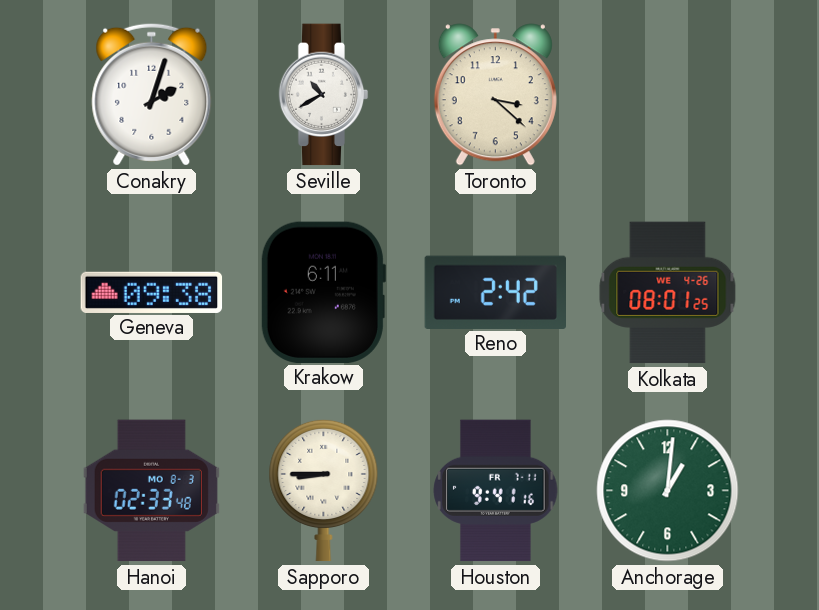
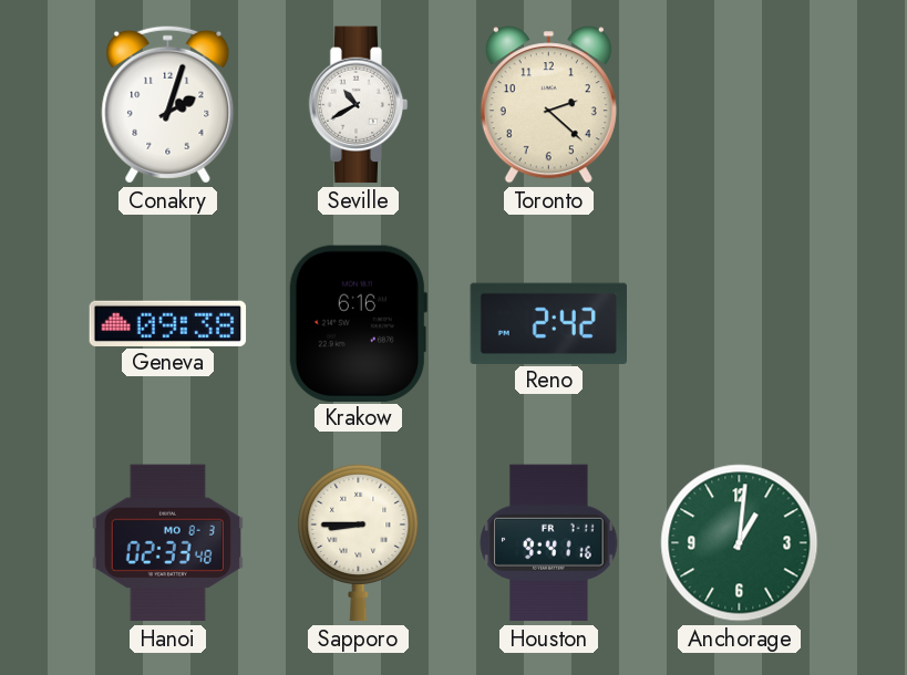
Toronto: 3:22 -> 2:22 (548, 105)
Krakow: 6:11 -> 6:16 (358, 323)
Kolkata: 08:01 -> none (668, 293)
